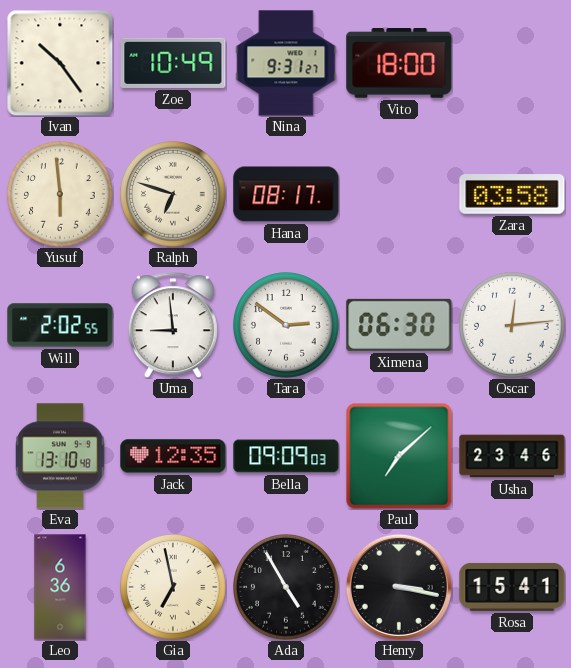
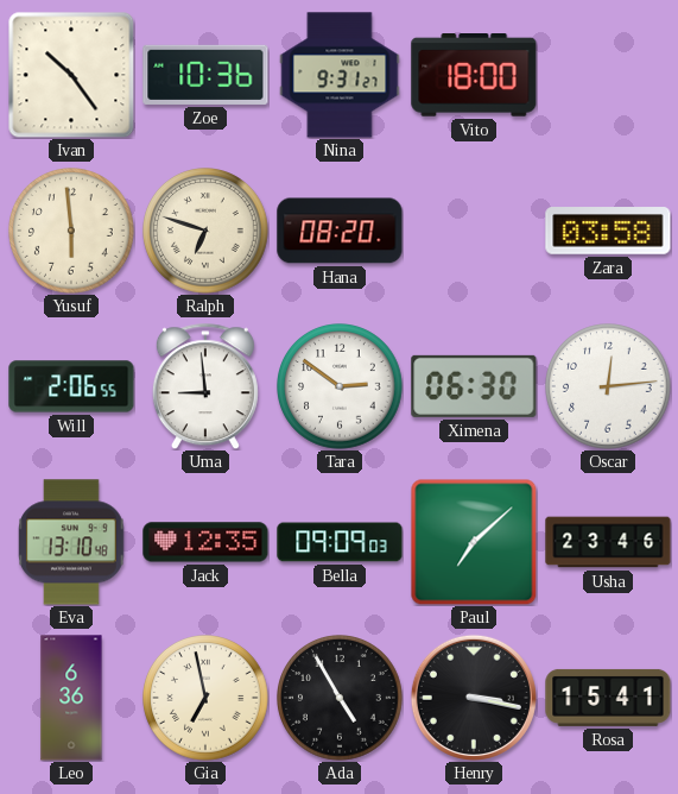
Zoe: 10:49 -> 10:36 (205, 75)
Hana: 08:17 -> 08:20 (340, 231)
Will: 2:02 -> 2:06 (71, 386)
